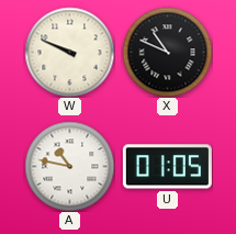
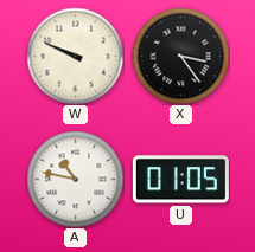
X: 10:49 -> 3:24 (180, 56)
